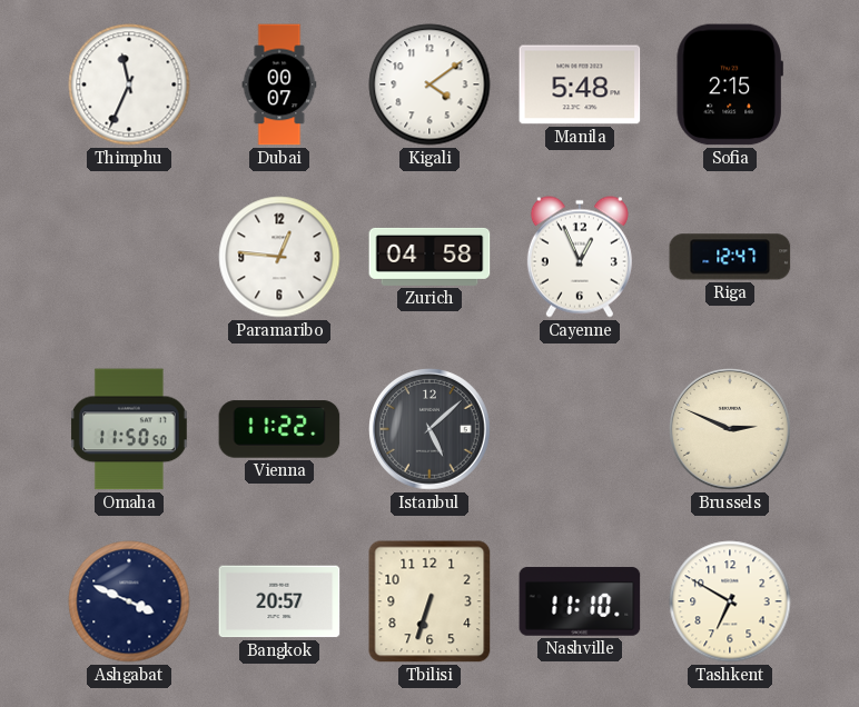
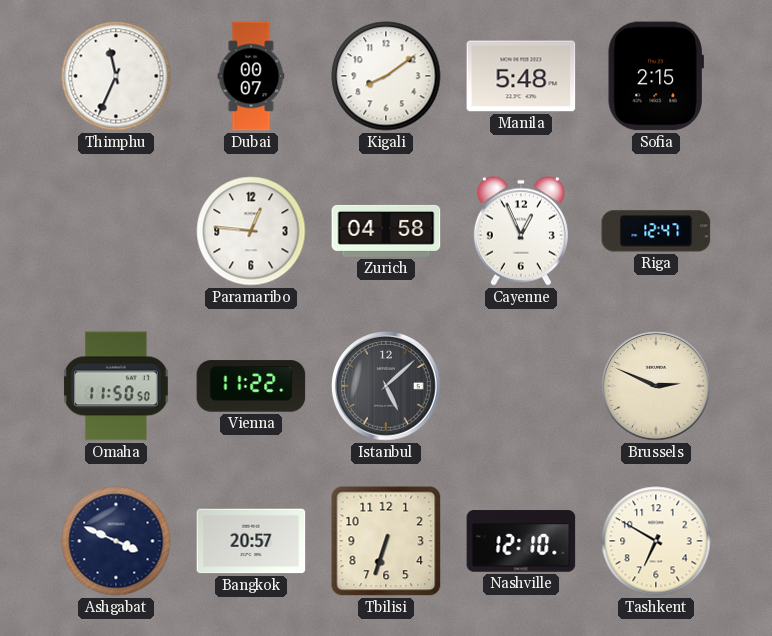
Kigali: 4:09 -> 8:09 (386, 76)
Nashville: 11:10 -> 12:10 (521, 541)
